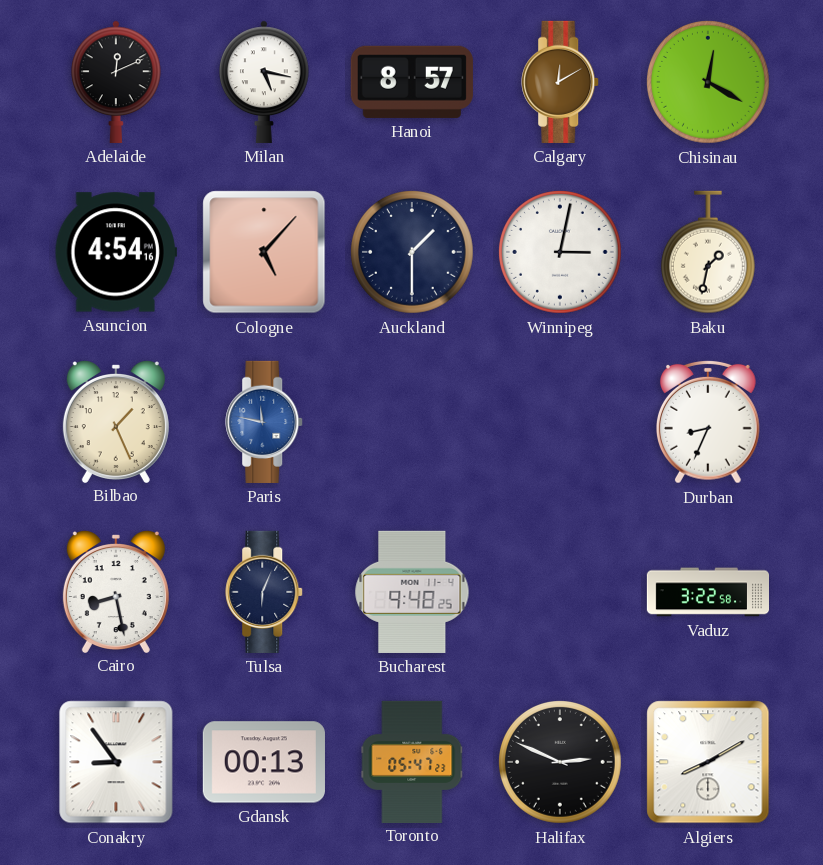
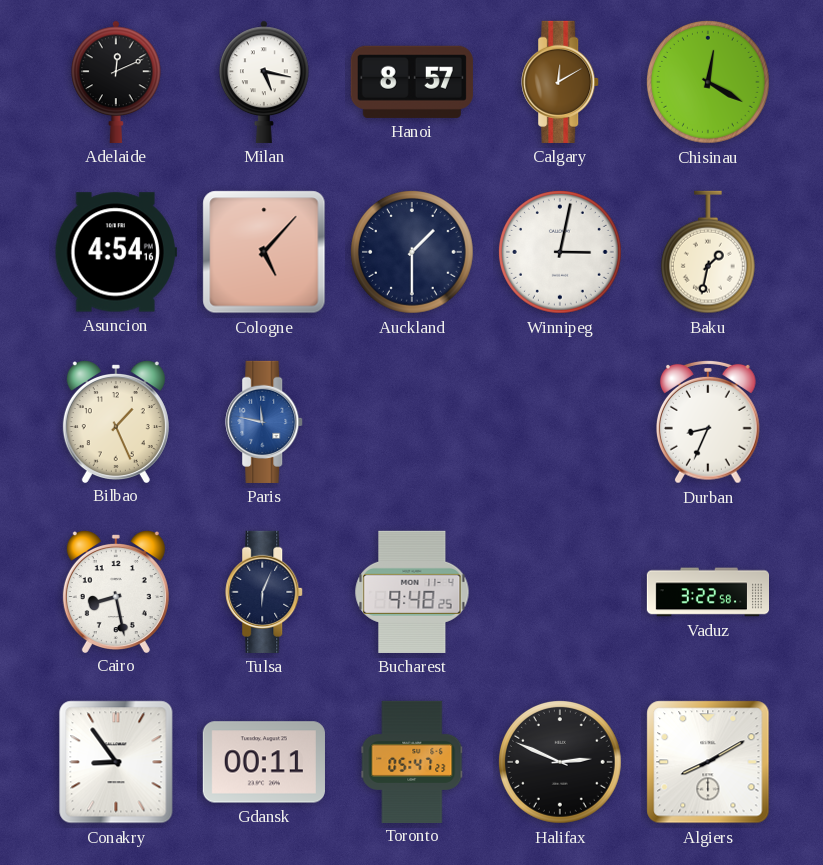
Gdansk: 00:13 -> 00:11 (264, 762)
